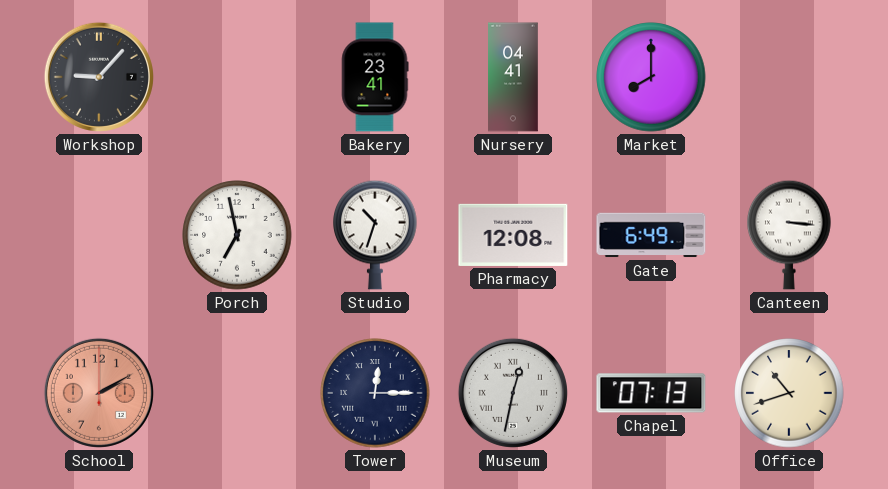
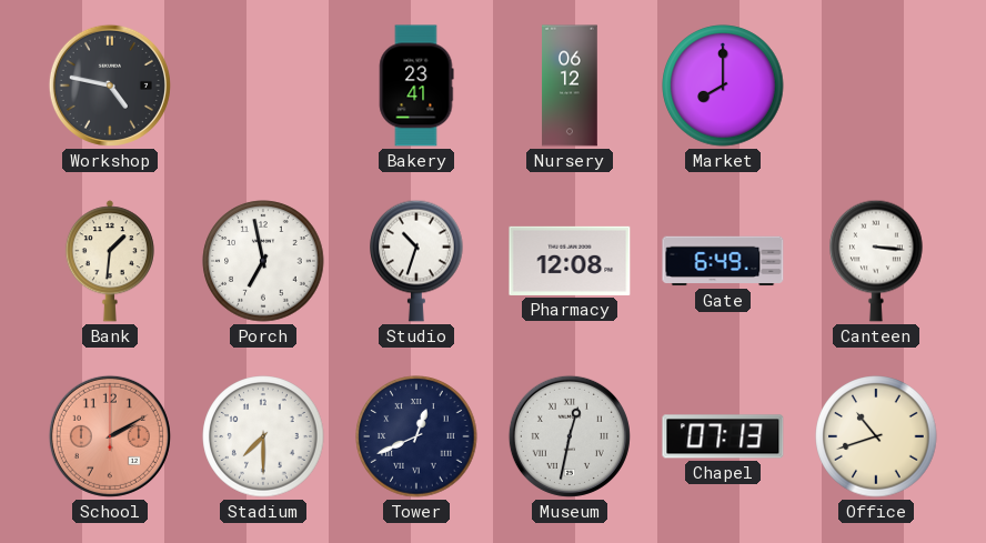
Workshop: 9:07 -> 4:47 (110, 86)
Nursery: 04:41 -> 06:12 (570, 86)
Bank: none -> 1:31 (110, 261)
Stadium: none -> 7:30 (263, 436)
Tower: 12:15 -> 12:41 (416, 436)
